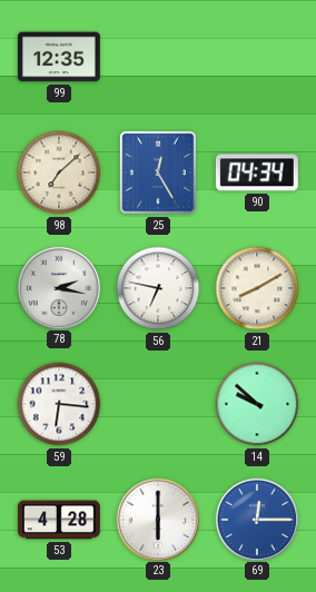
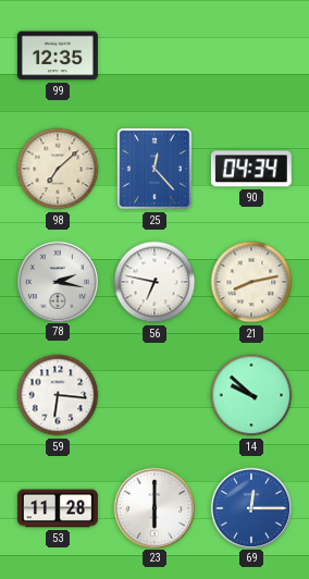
25: 12:25 -> 12:23 (154, 169)
21: 8:10 -> 8:13 (251, 282)
53: 4:28 -> 11:28 (58, 508)
